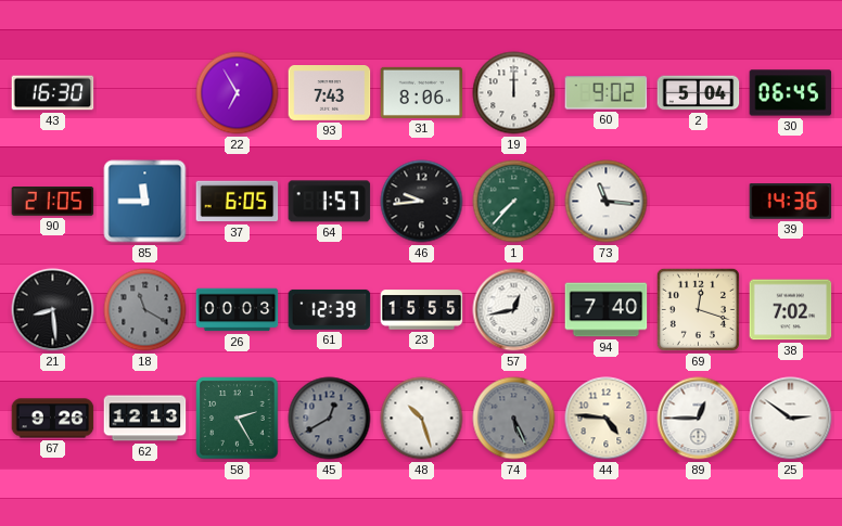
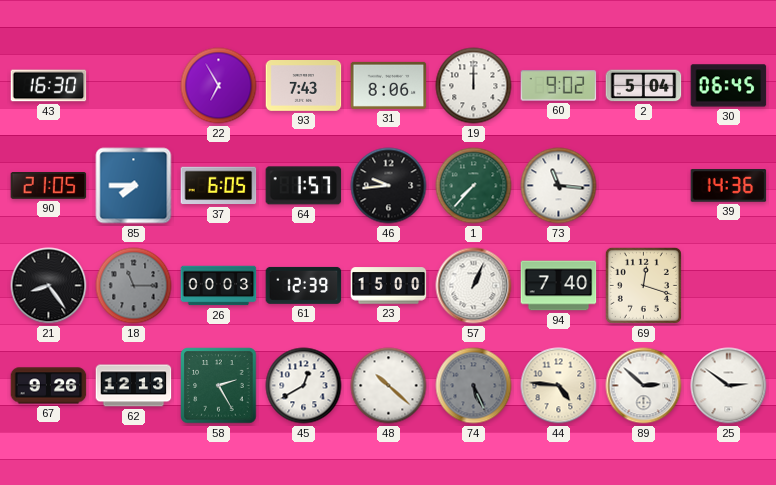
85: 11:45 -> 7:45 (134, 186)
21: 8:29 -> 8:24 (49, 286)
18: 11:20 -> 11:15 (134, 286)
23: 15:55 -> 15:00 (389, 286)
57: 12:43 -> 1:04 (474, 286)
38: 7:02 -> none (791, 310)
45 dial: grey -> white (304, 386)
48: 10:27 -> 10:22 (389, 386)
89: 12:45 -> 2:52 (644, 386)
